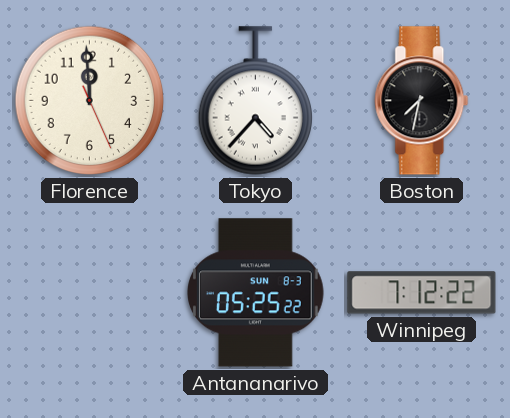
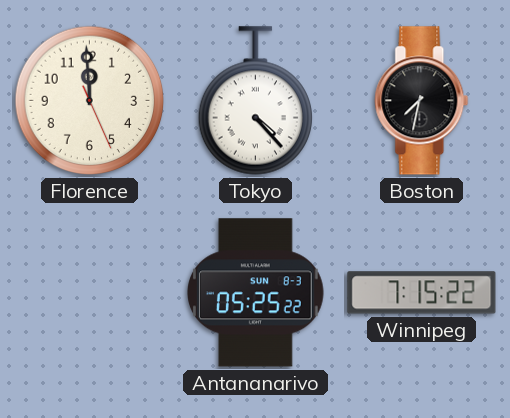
Tokyo: 4:37 -> 4:23 (255, 101)
Winnipeg: 7:12 -> 7:15 (422, 293)
